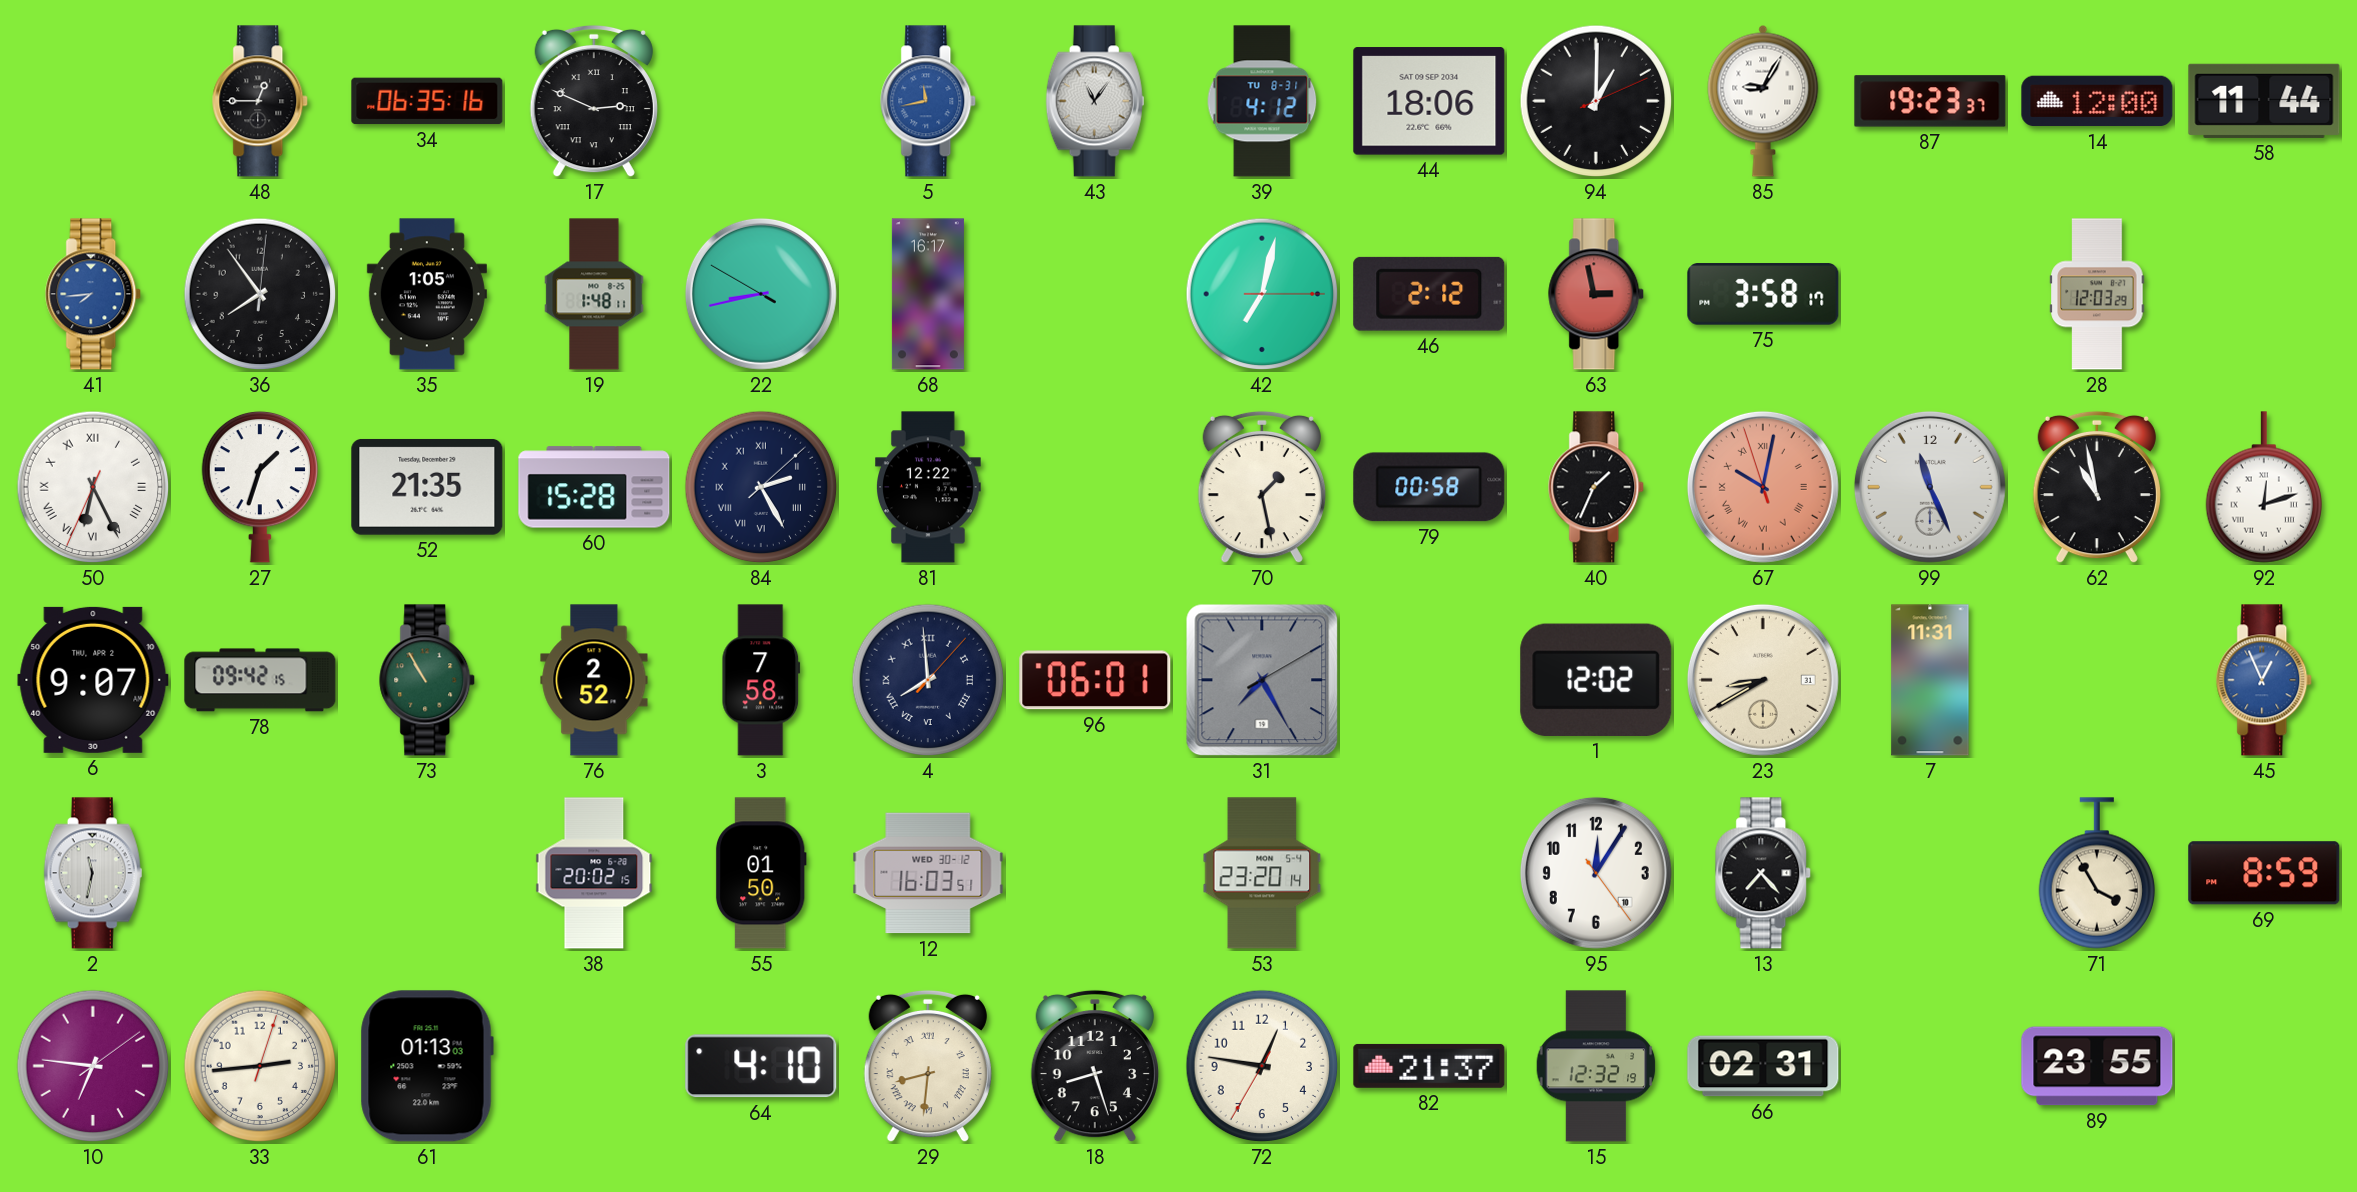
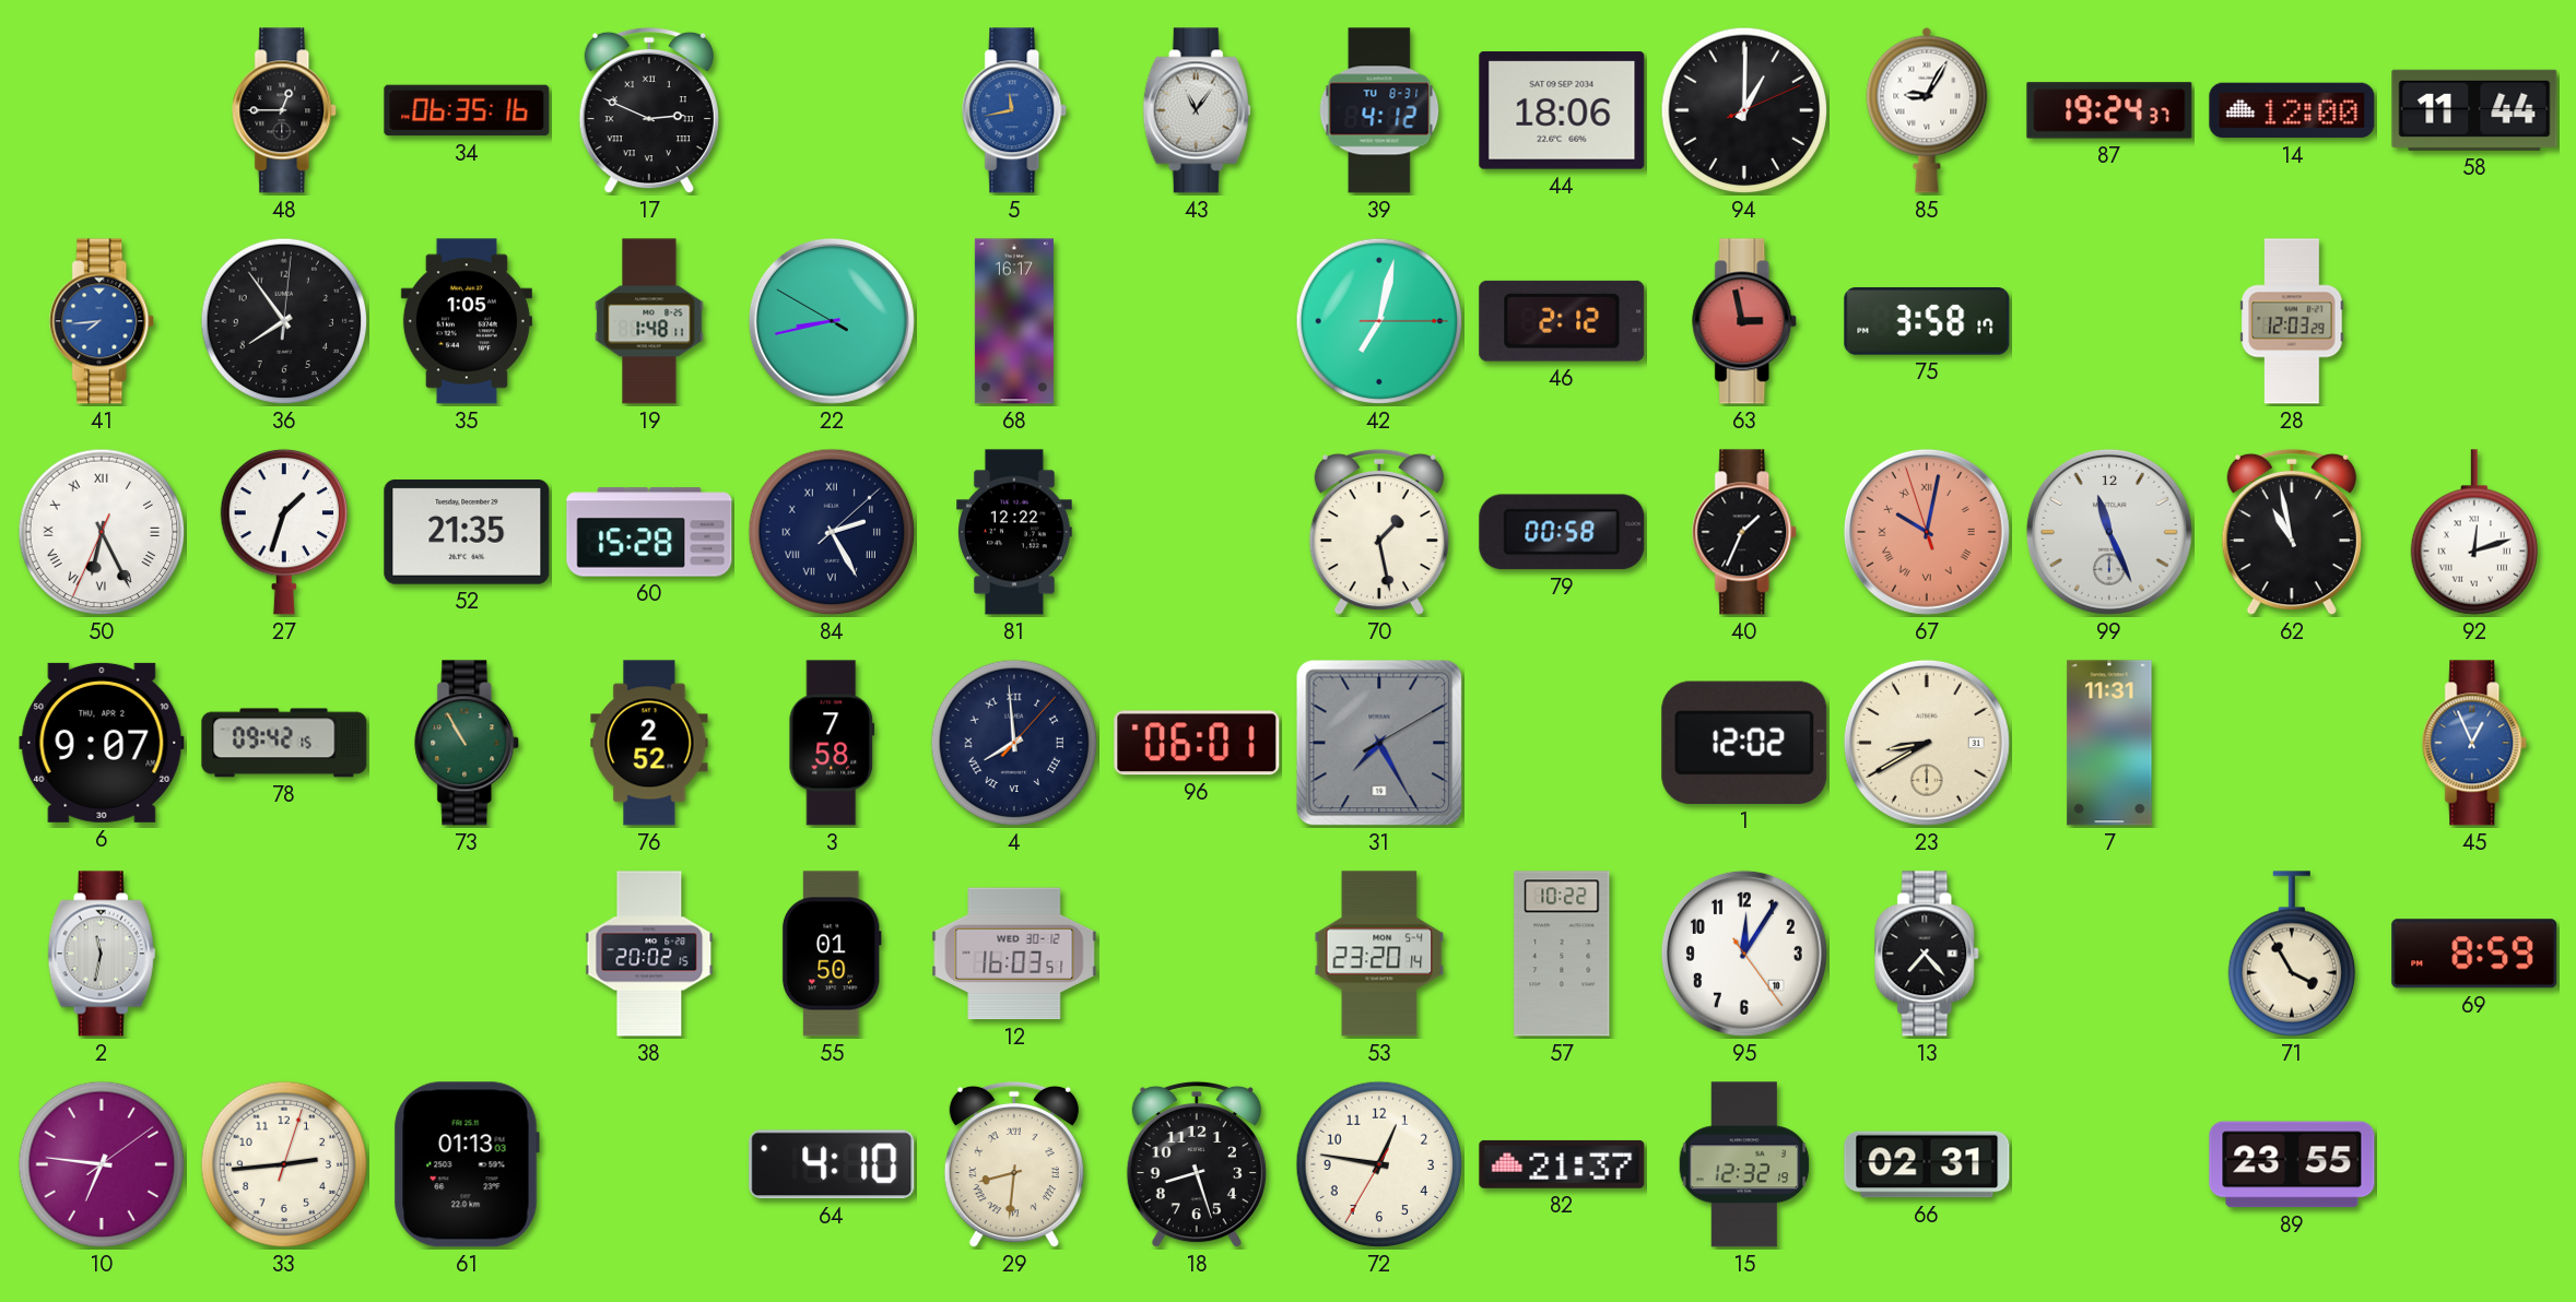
87: 19:23 -> 19:24 (2109, 110)
57: none -> 10:22 (1562, 954)
